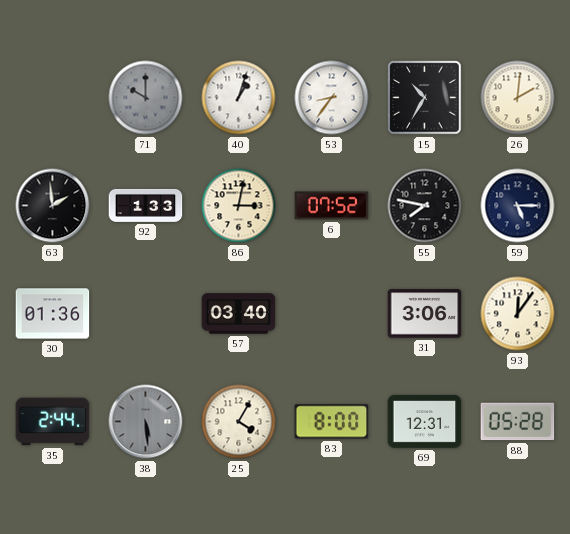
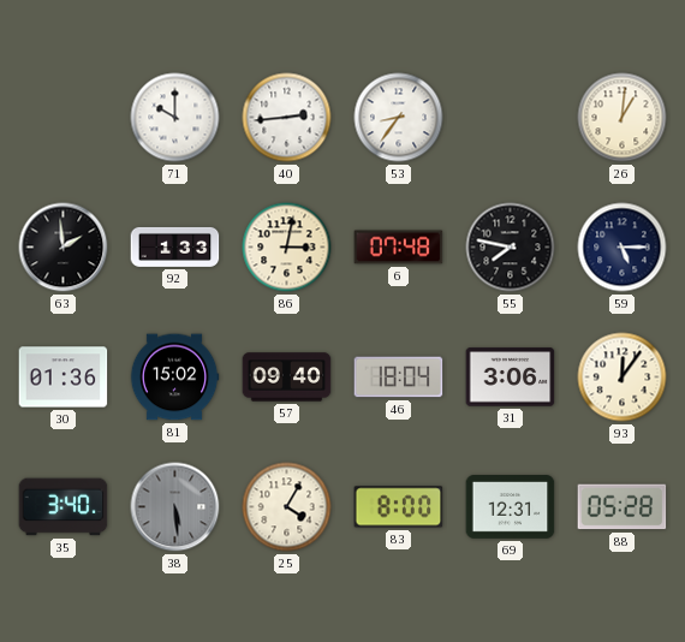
71 dial: grey -> white (175, 118)
40: 1:03 -> 2:44 (287, 118)
15: 10:35 -> none (425, 98)
26: 2:01 -> 1:01 (623, 118)
6: 07:52 -> 07:48 (399, 248)
81: none -> 15:02 (174, 378)
57: 03:40 -> 09:40 (287, 378)
46: none -> 18:04 (399, 378)
35: 2:44 -> 3:40 (64, 507)
